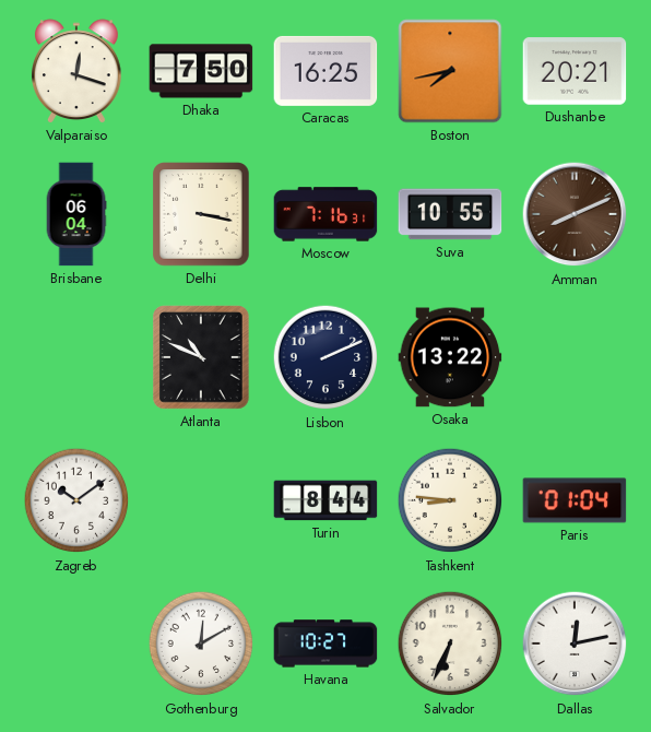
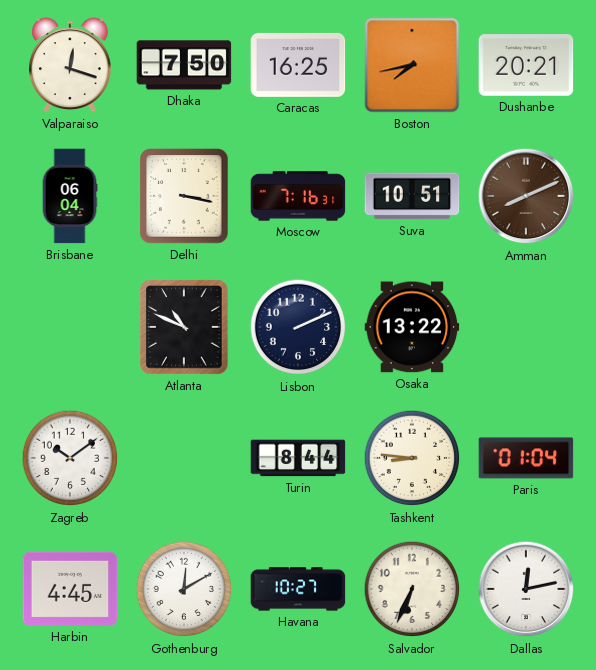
Suva: 10:55 -> 10:51 (412, 196)
Harbin: none -> 4:45 (70, 589)
